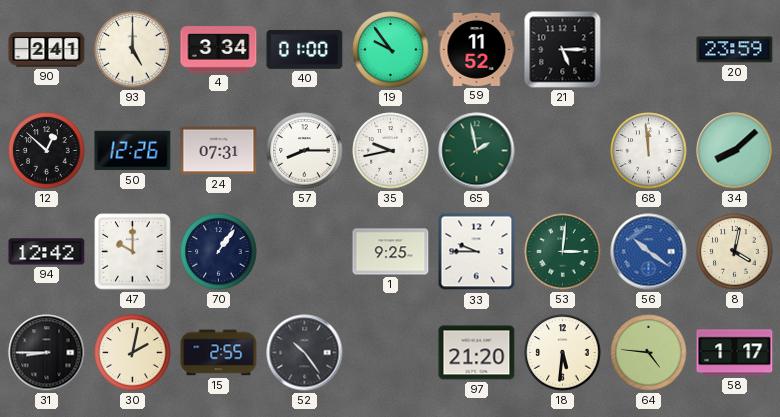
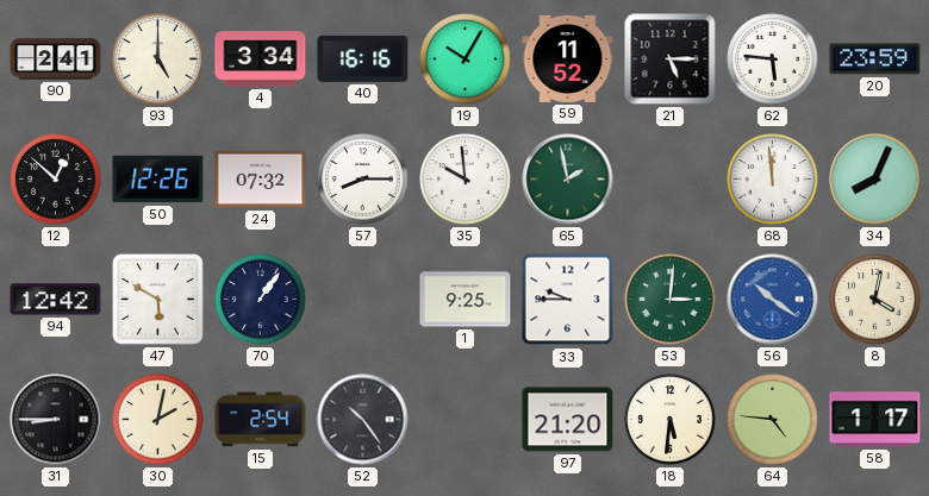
40: 01:00 -> 16:16 (363, 58)
19: 9:54 -> 10:05 (466, 59)
62: none -> 5:46 (773, 59)
24: 07:31 -> 07:32 (261, 180)
35: 9:43 -> 9:59 (466, 180)
34: 8:08 -> 8:04 (875, 180)
47: 10:00 -> 5:50 (158, 300)
15: 2:55 -> 2:54 (261, 420)
